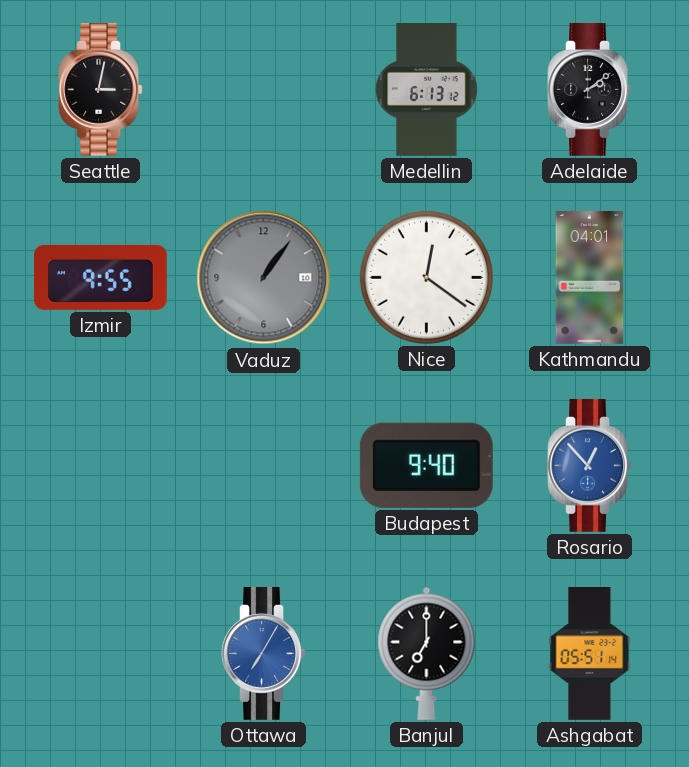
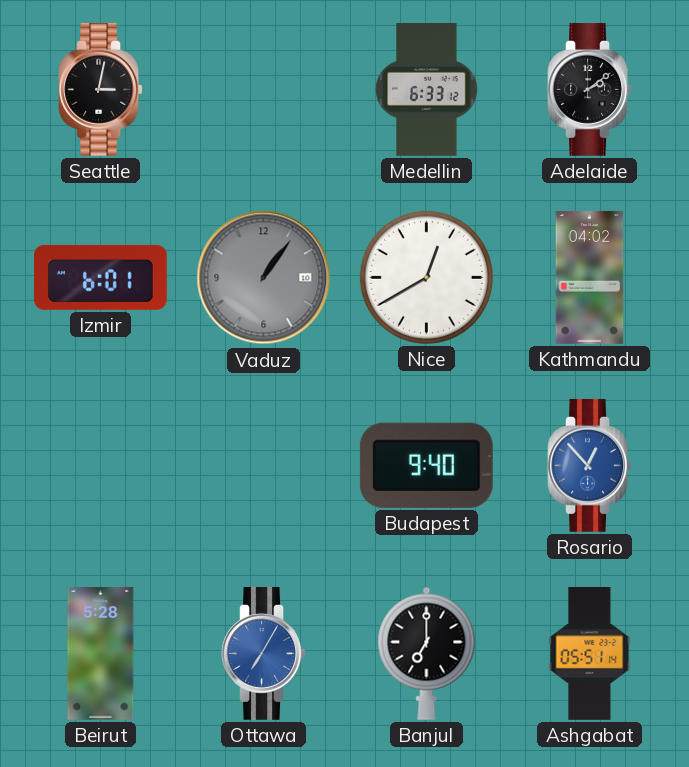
Medellin: 6:13 -> 6:33 (427, 90)
Izmir: 9:55 -> 6:01 (100, 277)
Nice: 12:21 -> 12:40 (426, 277)
Kathmandu: 04:01 -> 04:02 (590, 278)
Beirut: none -> 5:28 (101, 654)
